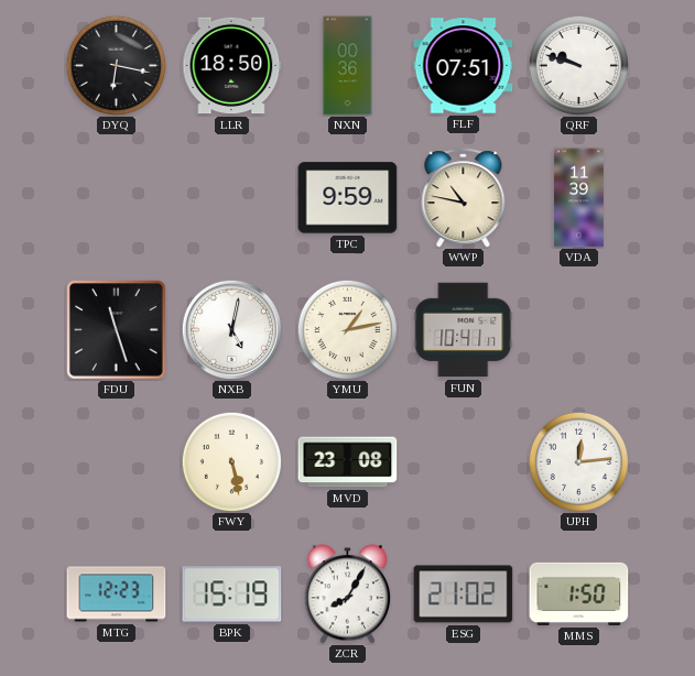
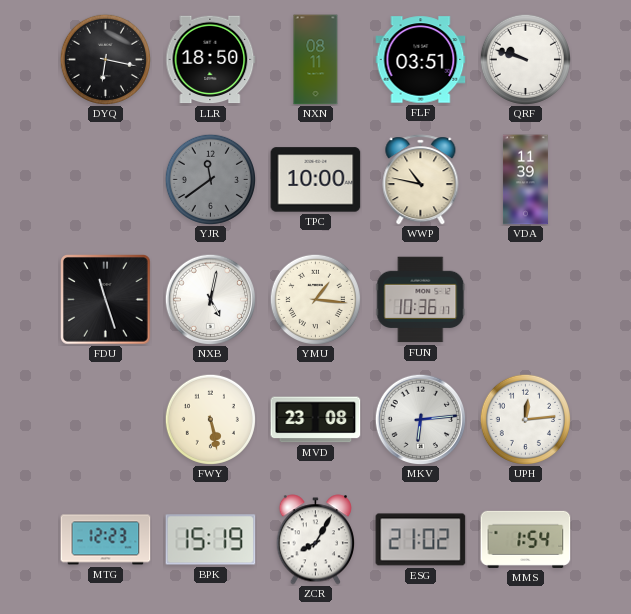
NXN: 00:36 -> 08:11 (316, 60)
FLF: 07:51 -> 03:51 (421, 60)
YJR: none -> 11:39 (210, 179)
TPC: 9:59 -> 10:00 (316, 180)
YMU: 1:13 -> 1:16 (315, 299)
FUN: 10:41 -> 10:36 (421, 300)
MKV: none -> 6:14 (420, 419)
MMS: 1:50 -> 1:54 (526, 539)
